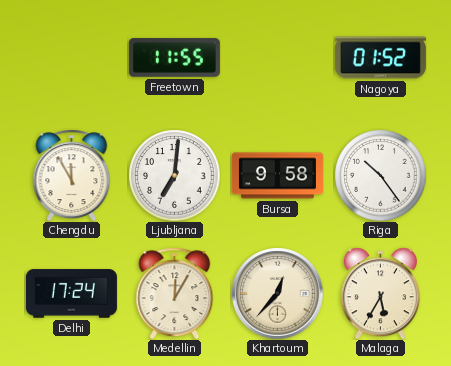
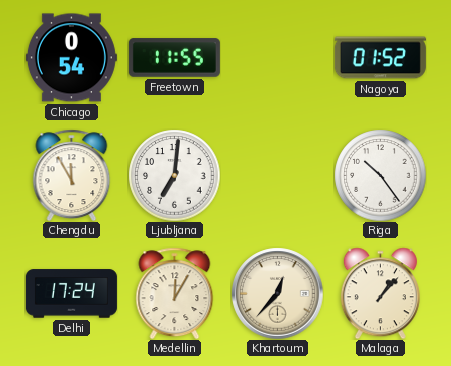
Chicago: none -> 0:54 (71, 58)
Bursa: 9:58 -> none (277, 176)
Malaga: 5:35 -> 1:07 (380, 293)
